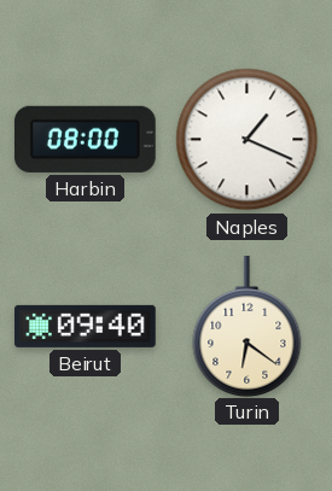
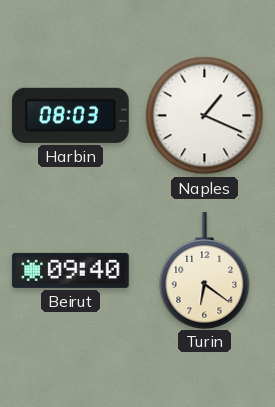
Harbin: 08:00 -> 08:03 (70, 115)
